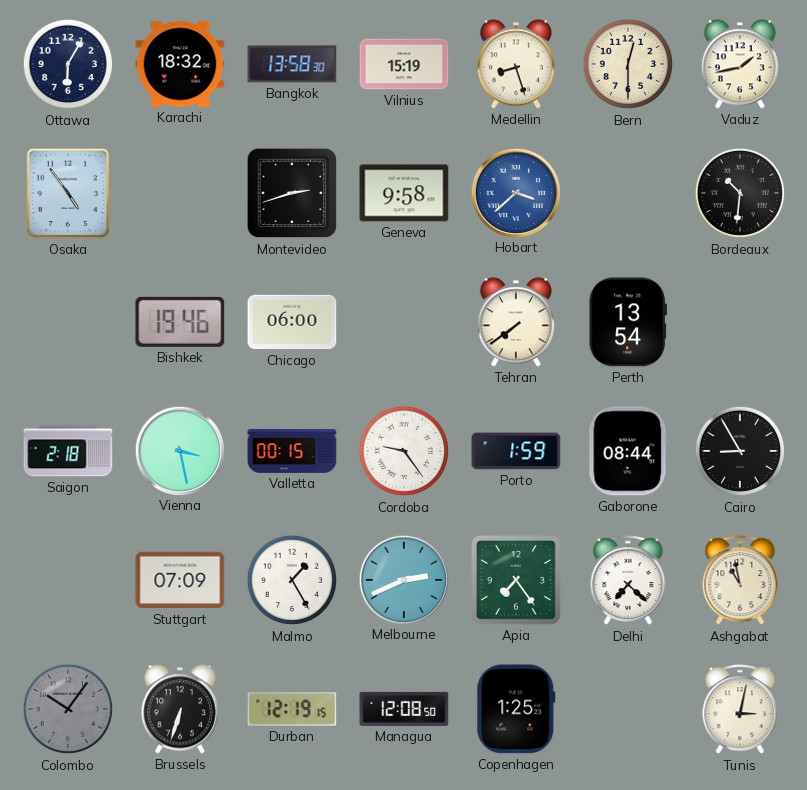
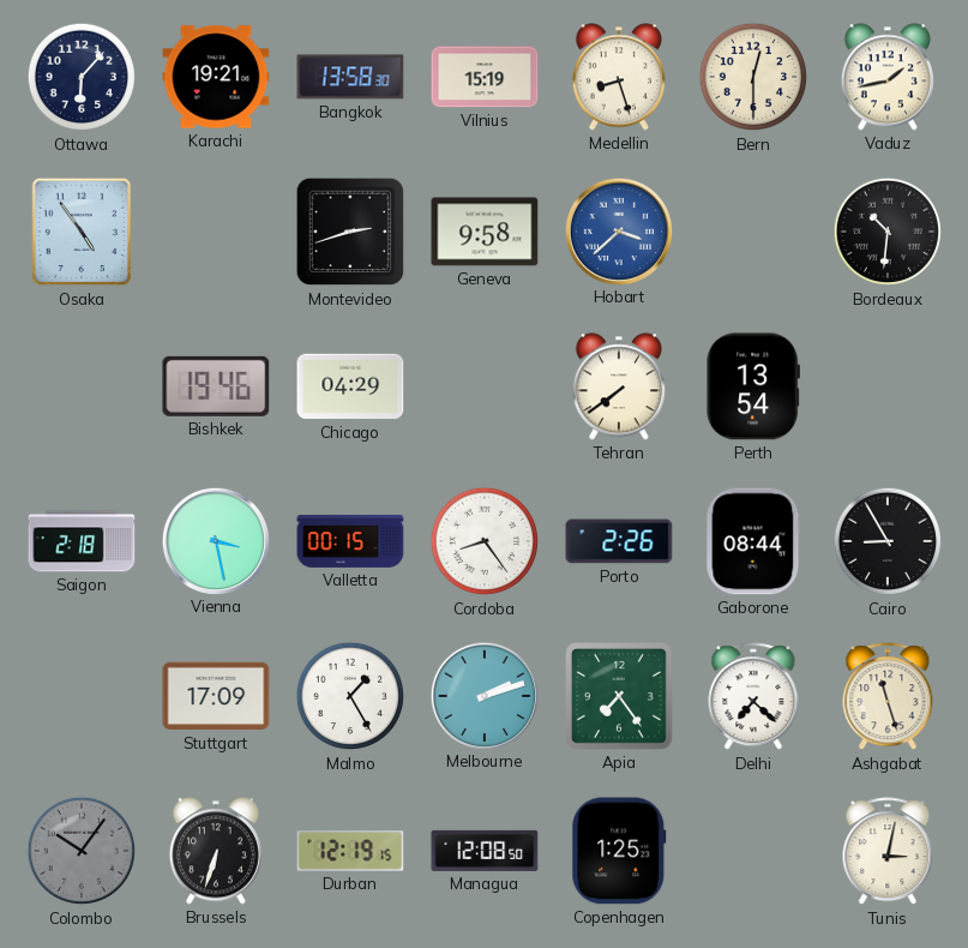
Ottawa: 6:05 -> 6:07 (82, 77)
Karachi: 18:32 -> 19:21 (216, 77)
Chicago: 06:00 -> 04:29 (350, 386)
Cordoba: 9:24 -> 8:24 (485, 541)
Porto: 1:59 -> 2:26 (619, 541)
Stuttgart: 07:09 -> 17:09 (216, 696)
Melbourne: 2:41 -> 2:12 (483, 695)
Ashgabat: 10:58 -> 11:27 (888, 697)
